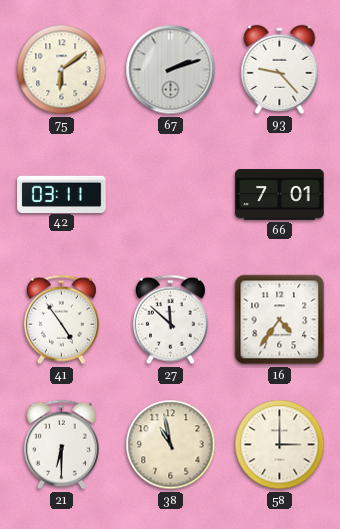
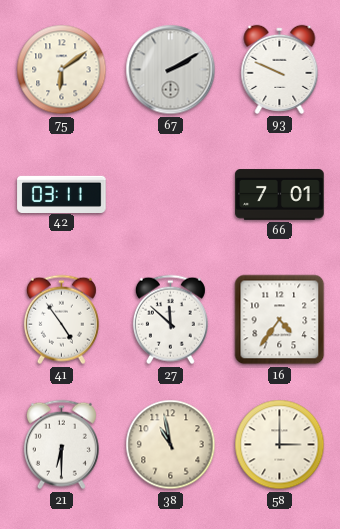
67: 2:12 -> 2:10 (171, 70)
93: 9:23 -> 9:49 (280, 69)
